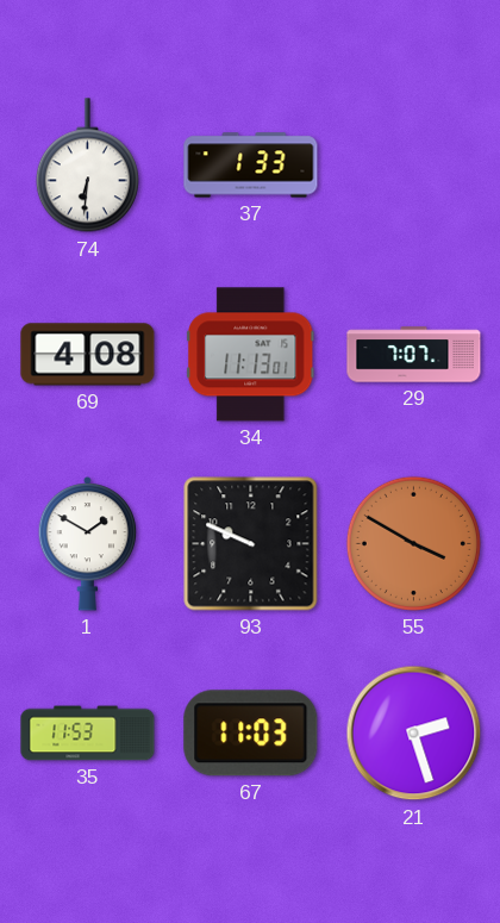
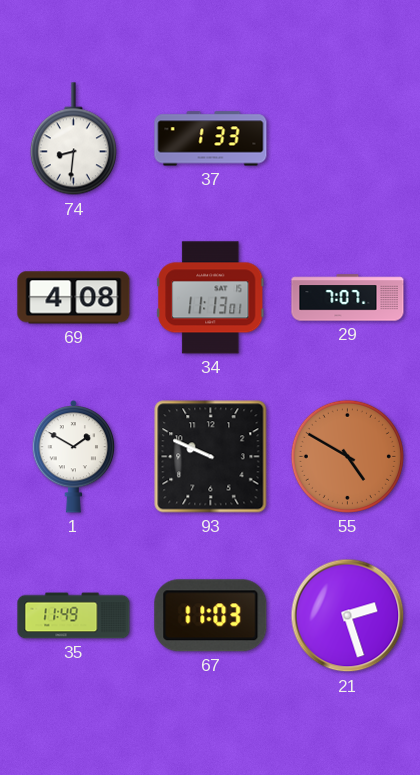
74: 6:31 -> 8:31 (73, 139)
55: 3:50 -> 4:50 (347, 456)
35: 11:53 -> 11:49 (74, 616)
